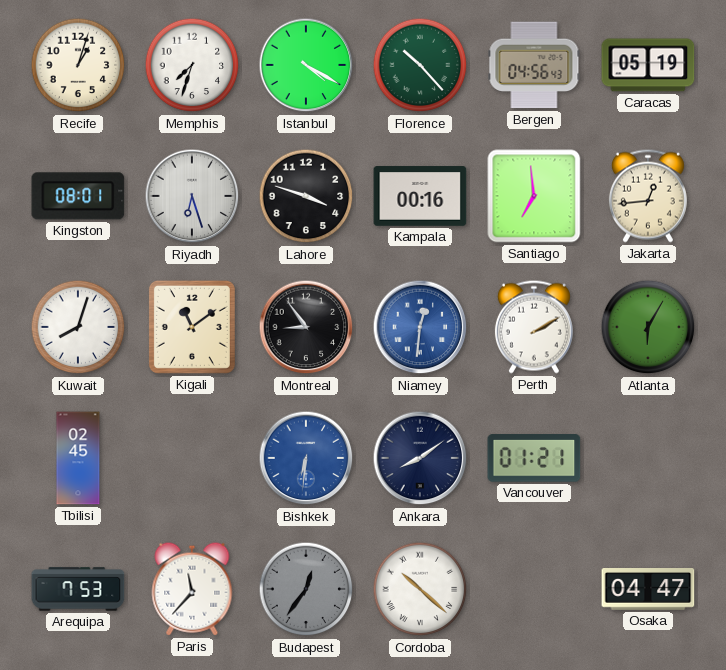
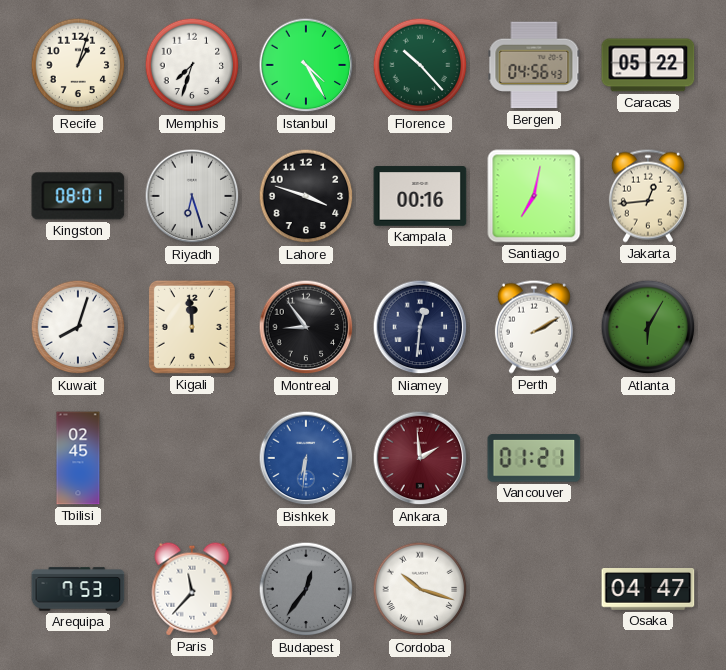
Istanbul: 4:20 -> 4:25 (306, 65)
Caracas: 05:19 -> 05:22 (648, 65)
Santiago: 6:59 -> 7:02 (534, 196)
Kigali: 11:09 -> 11:59 (192, 327)
Niamey dial: blue -> navy (420, 327)
Ankara: 8:09 -> 1:59 (420, 458)
Ankara dial: navy -> burgundy (420, 458)
Cordoba: 10:22 -> 10:18 (420, 589)
